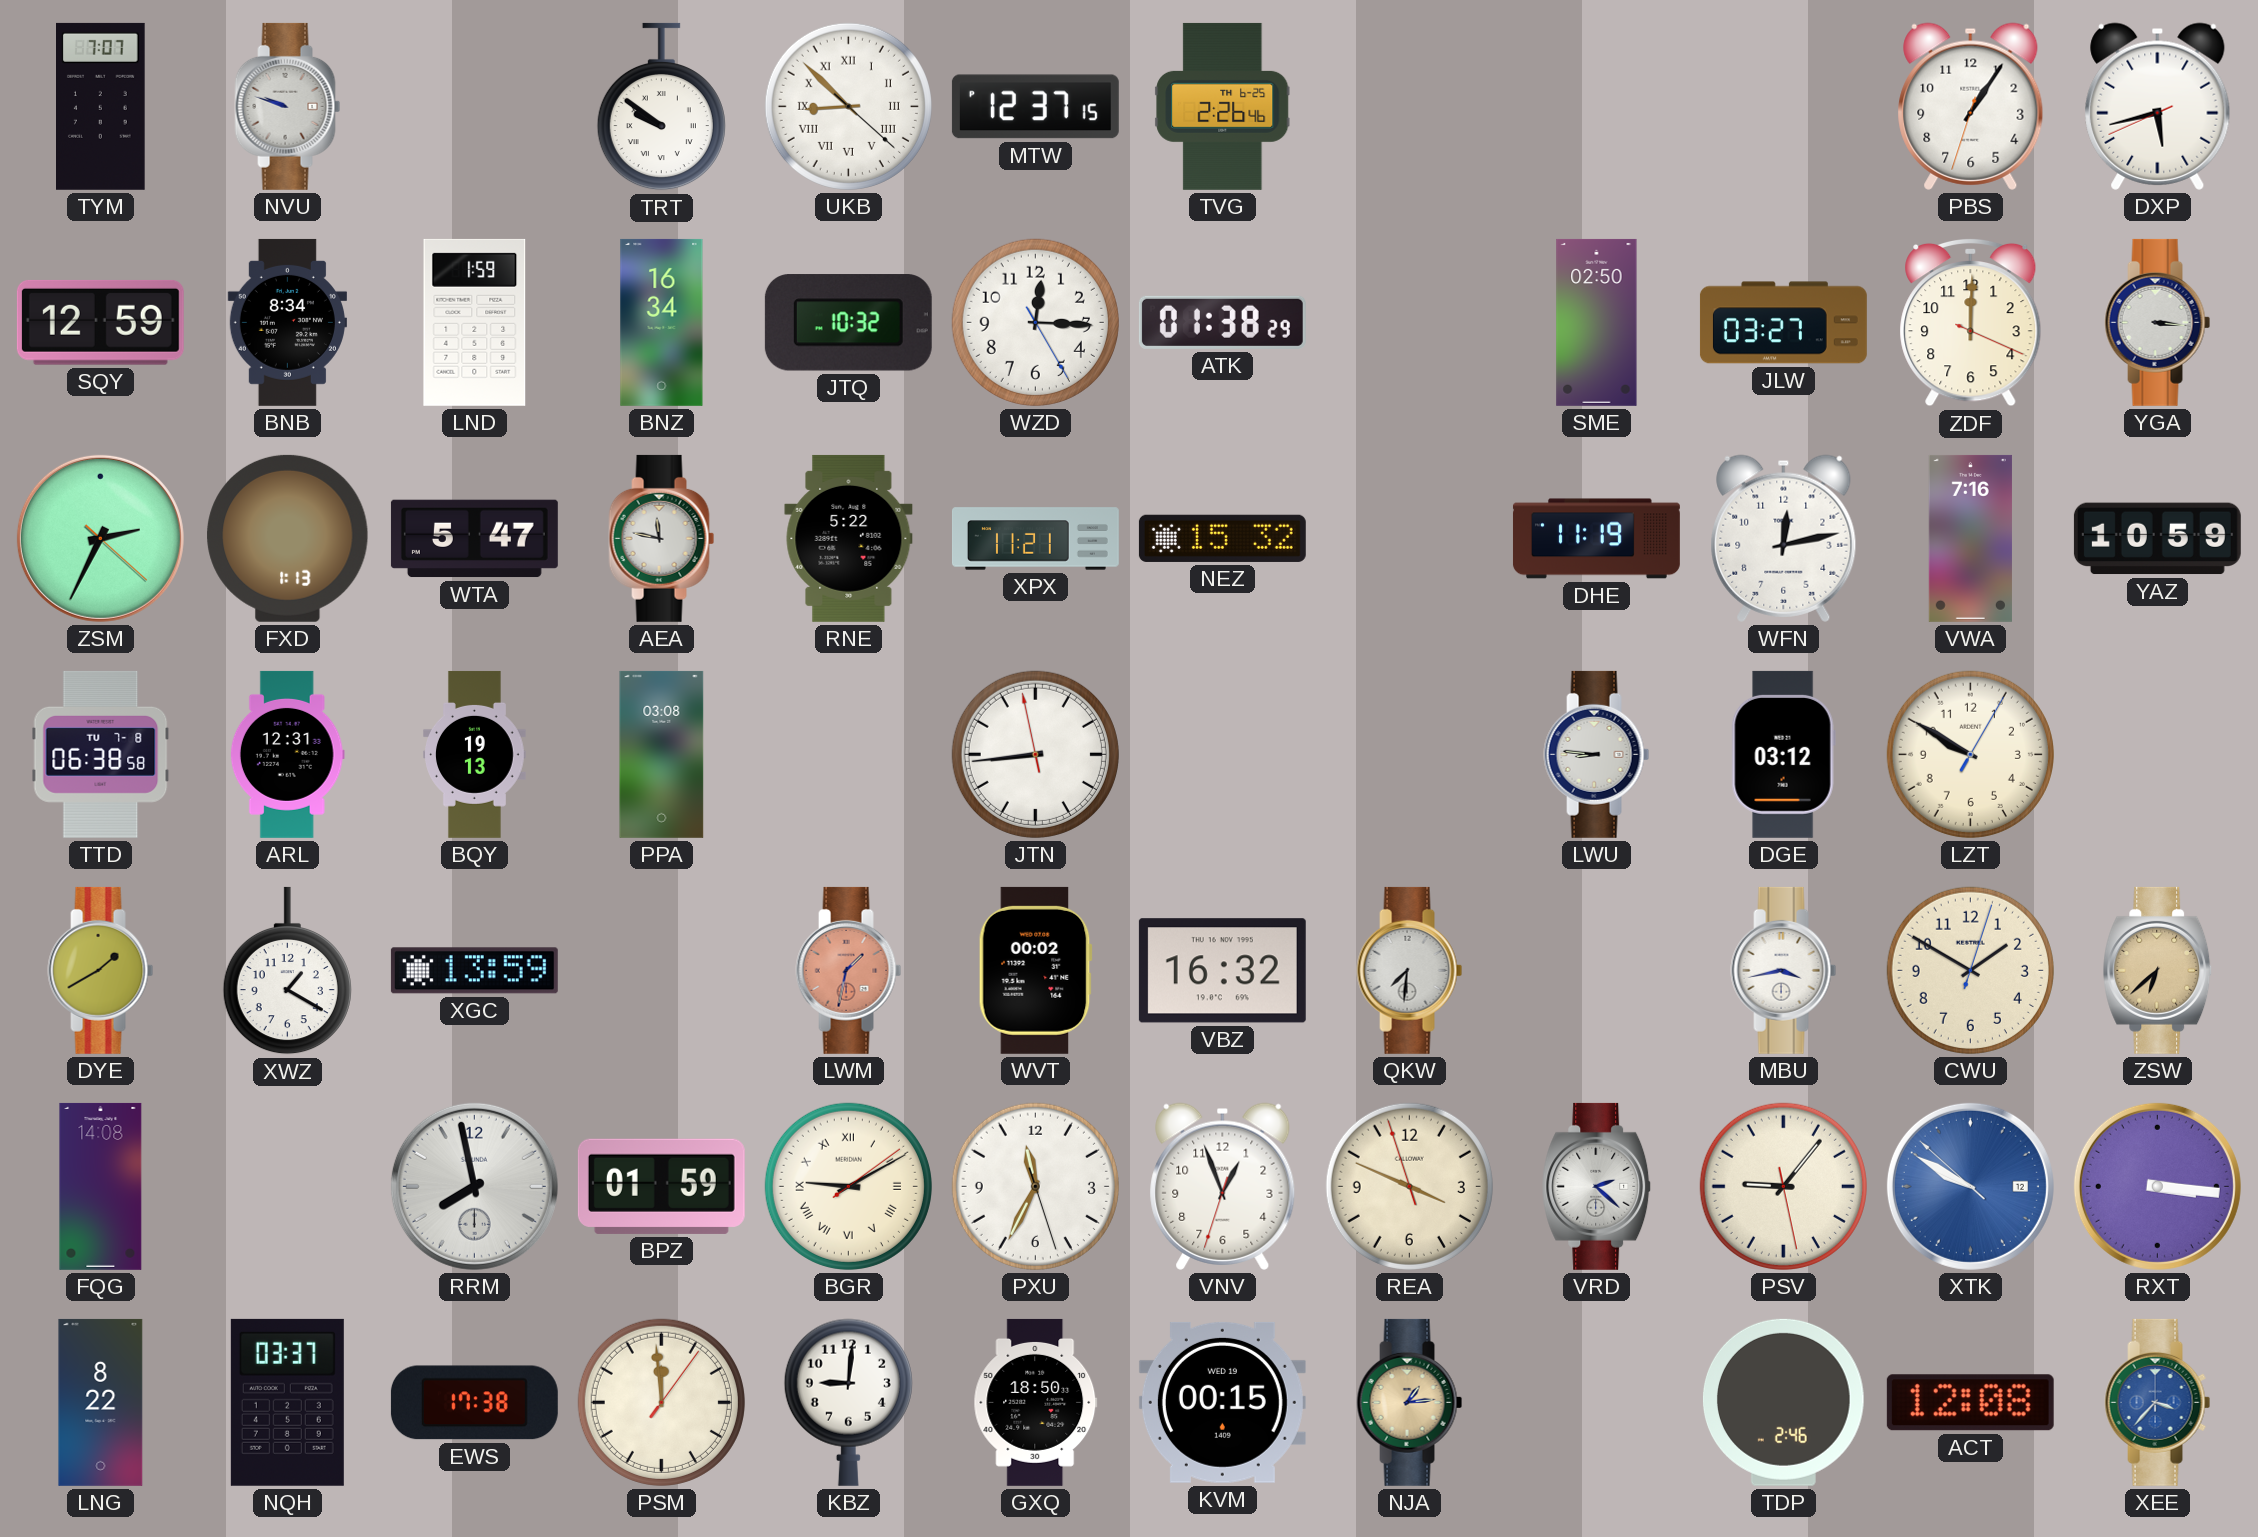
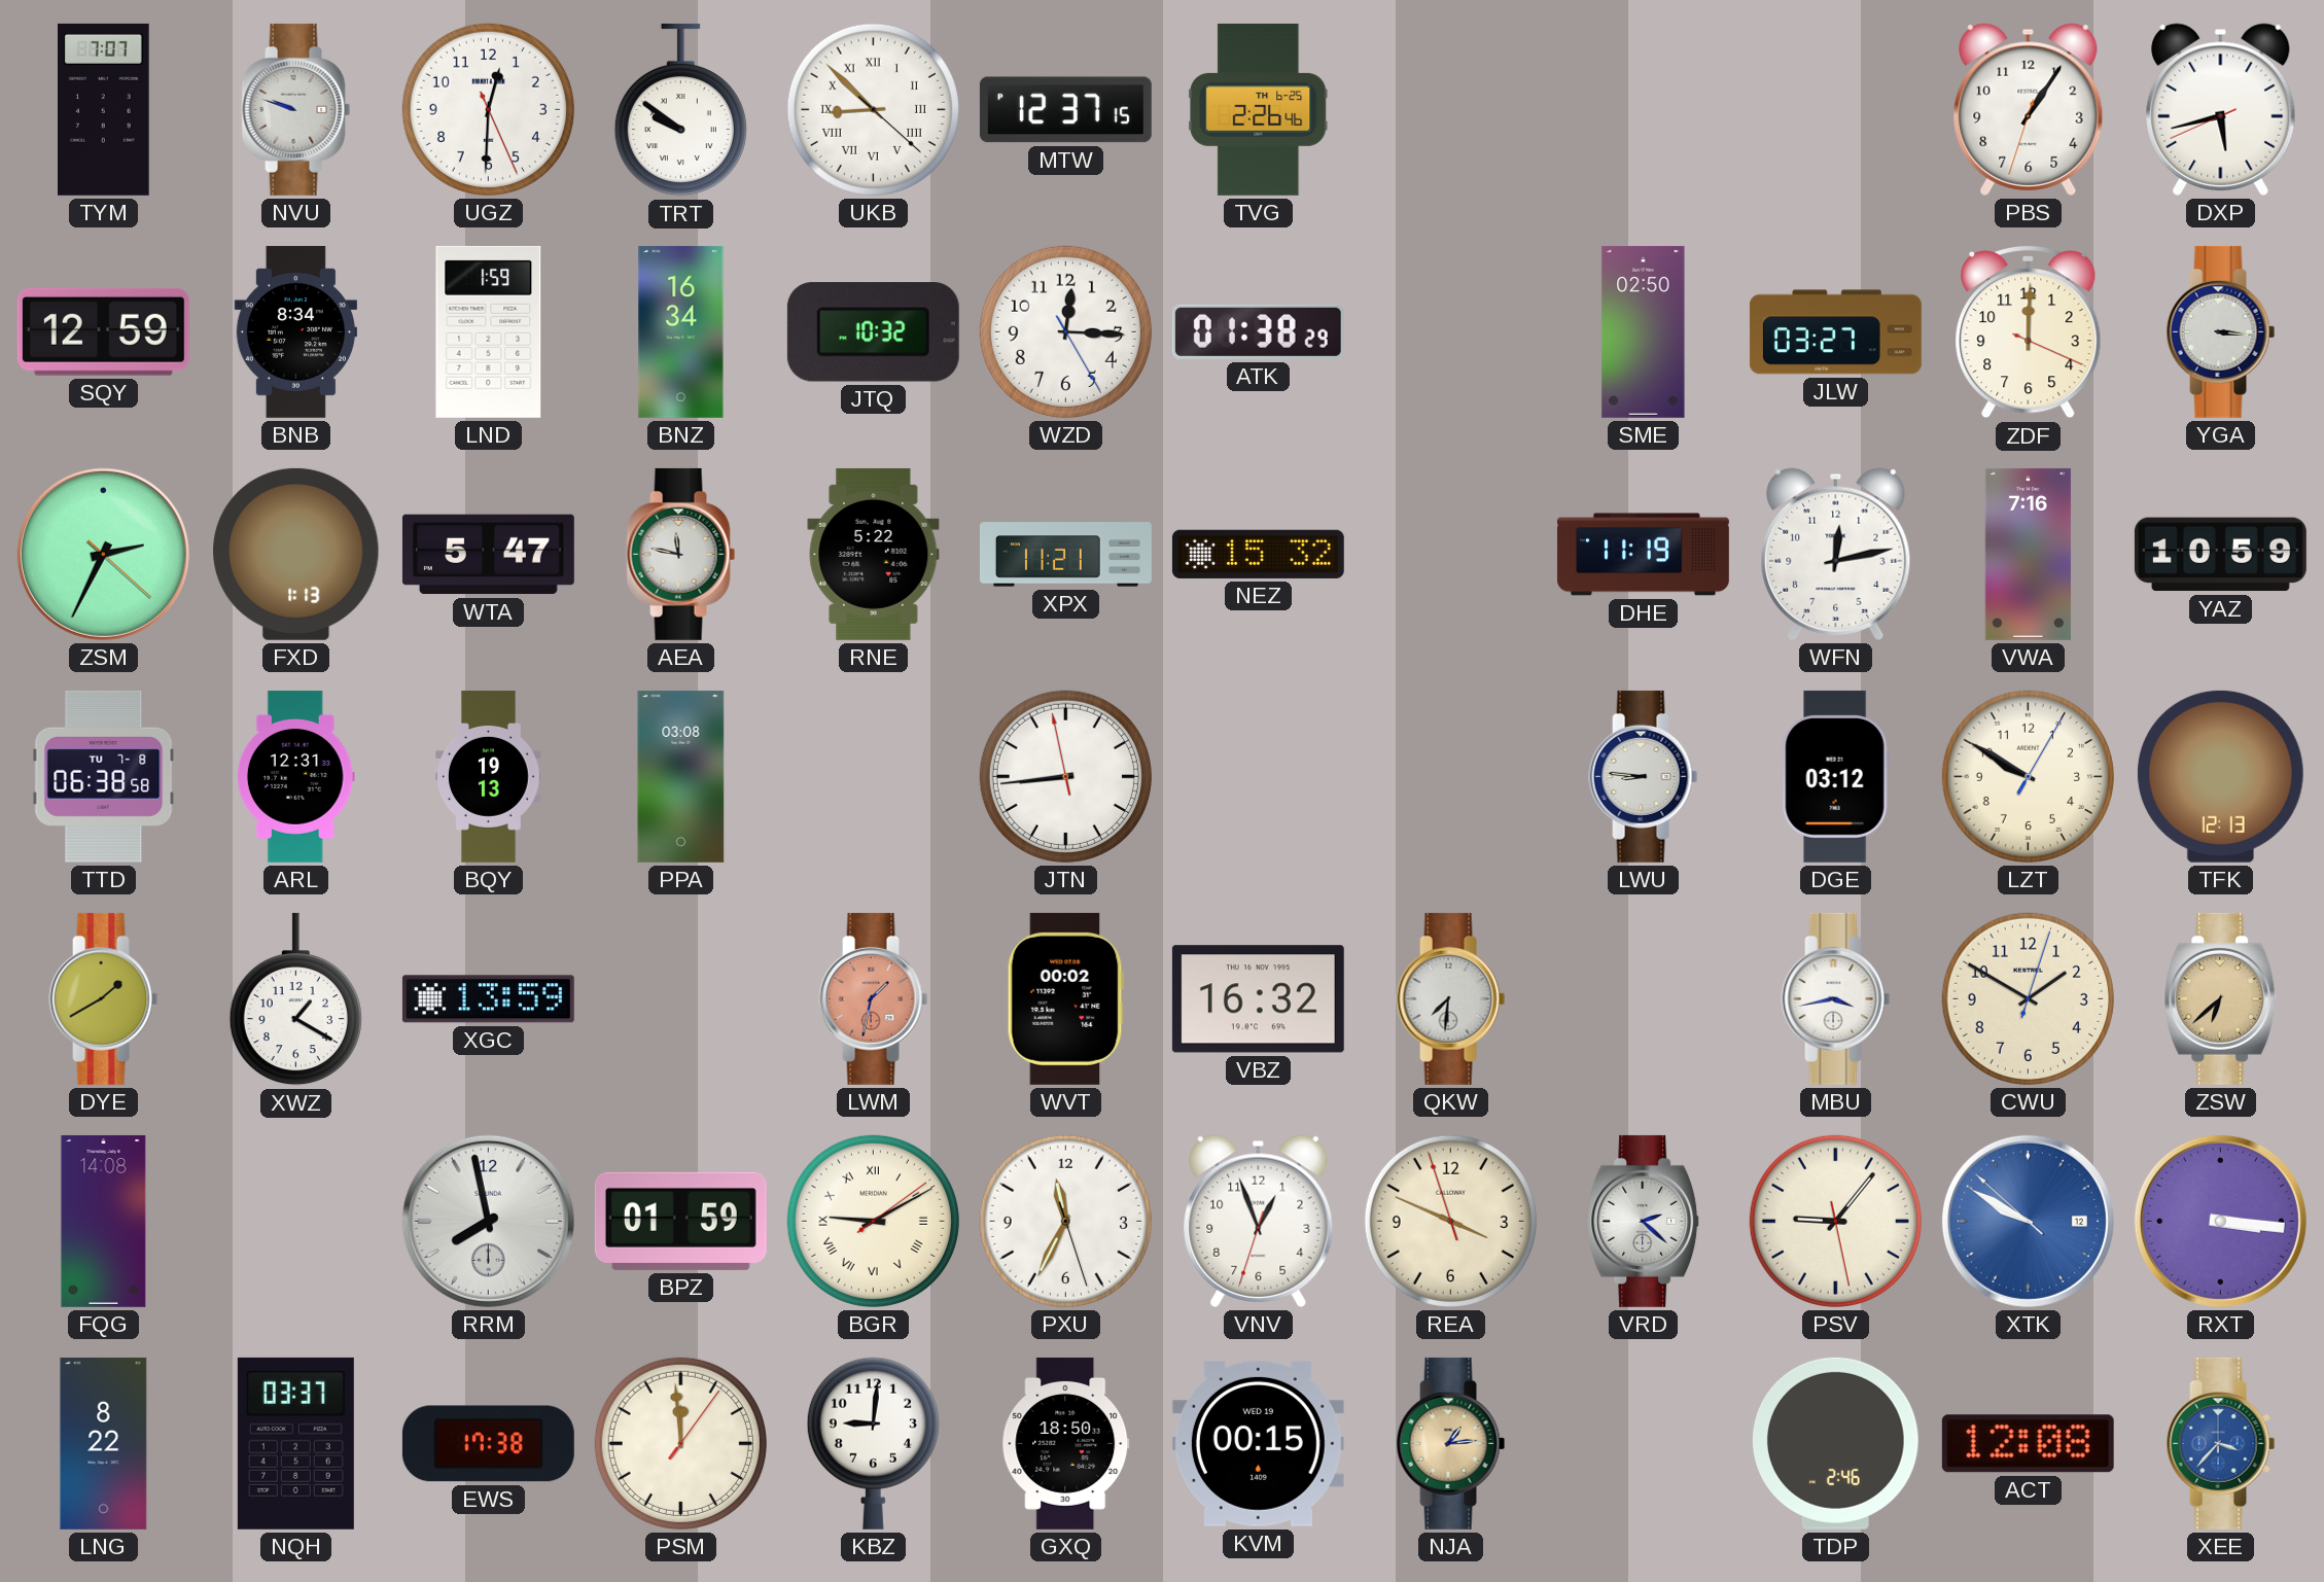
UGZ: none -> 12:30 (488, 109)
TFK: none -> 12:13 (2220, 776)
